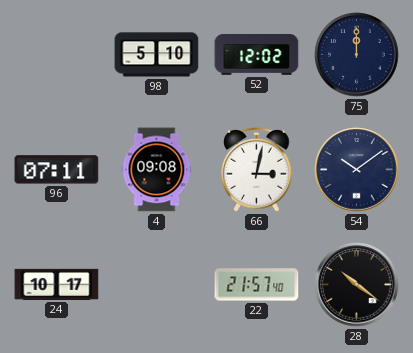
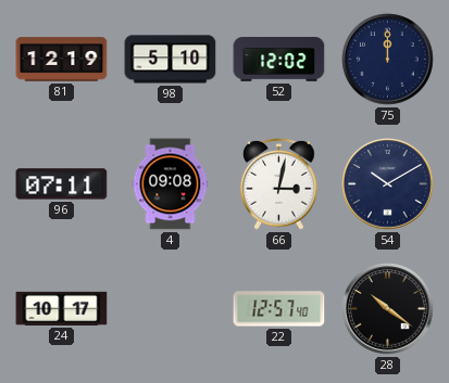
81: none -> 12:19 (62, 60)
54: 10:09 -> 10:10 (388, 184)
22: 21:57 -> 12:57 (279, 309)
